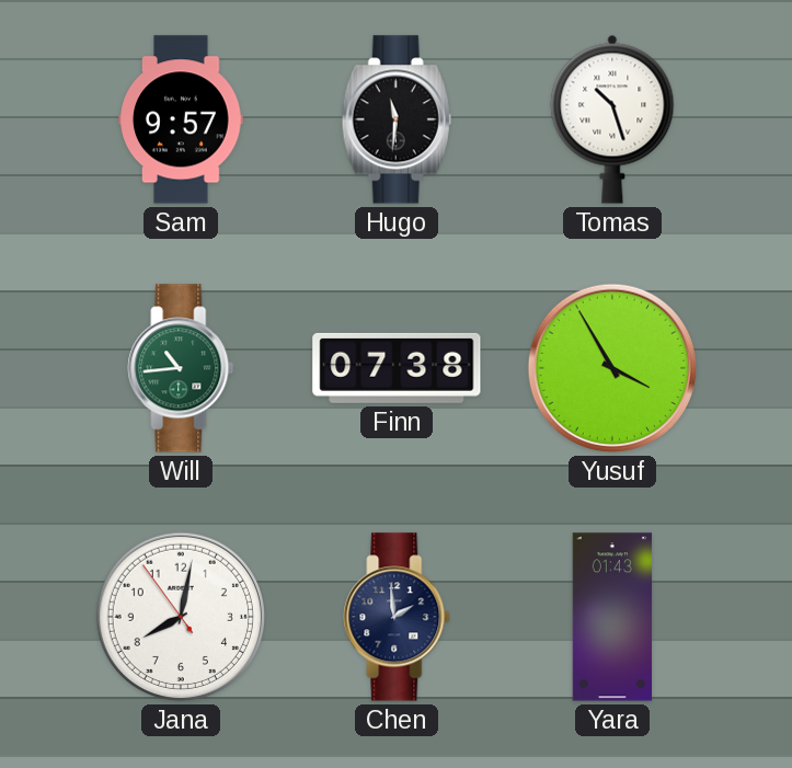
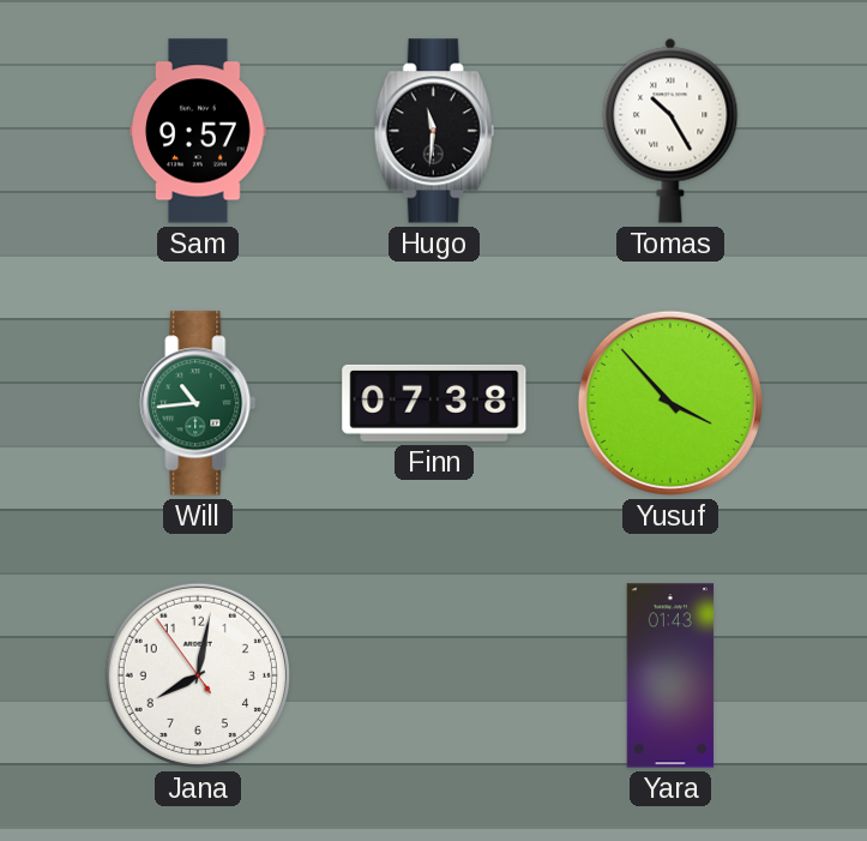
Tomas: 10:27 -> 10:25 (670, 131)
Yusuf: 3:55 -> 3:53 (670, 403)
Chen: 1:59 -> none (397, 617)
